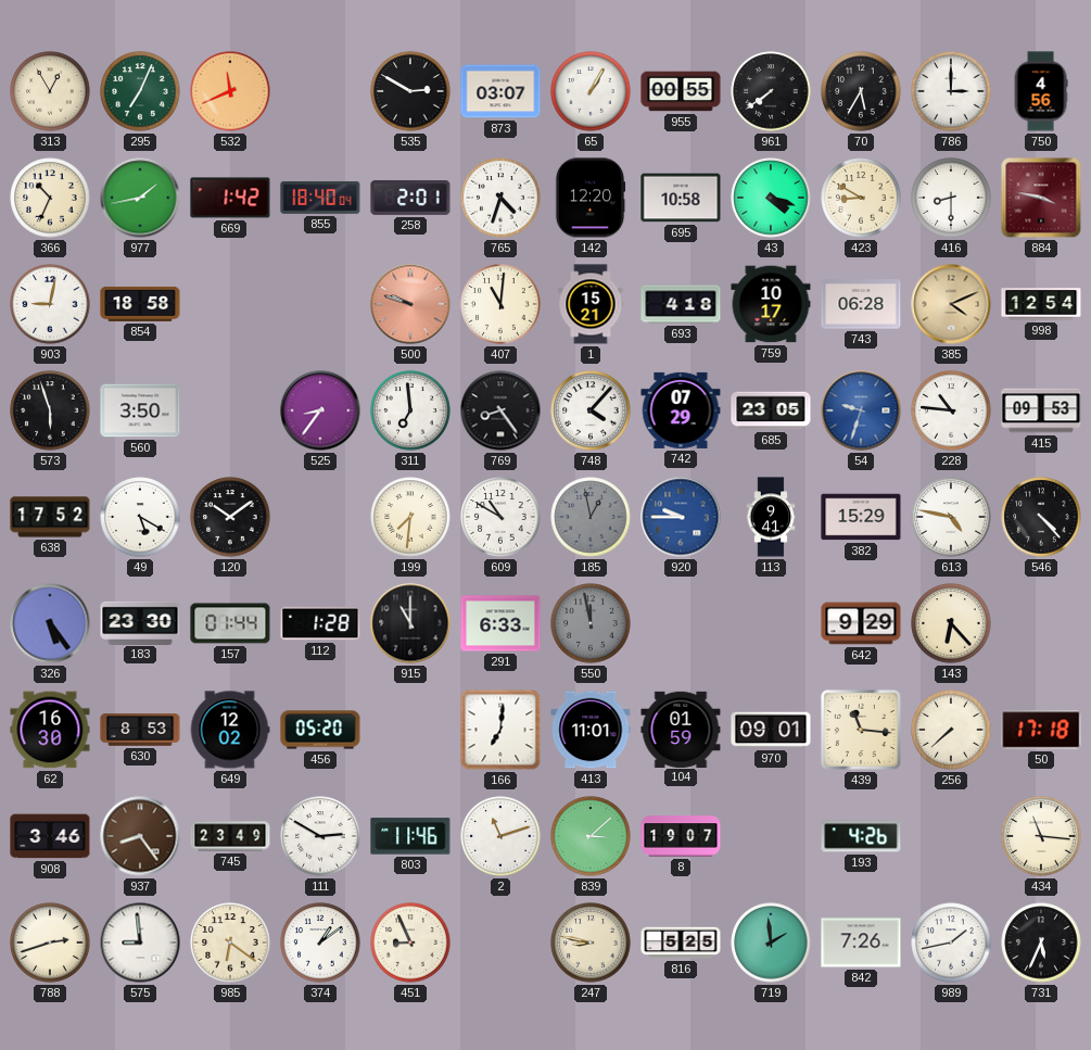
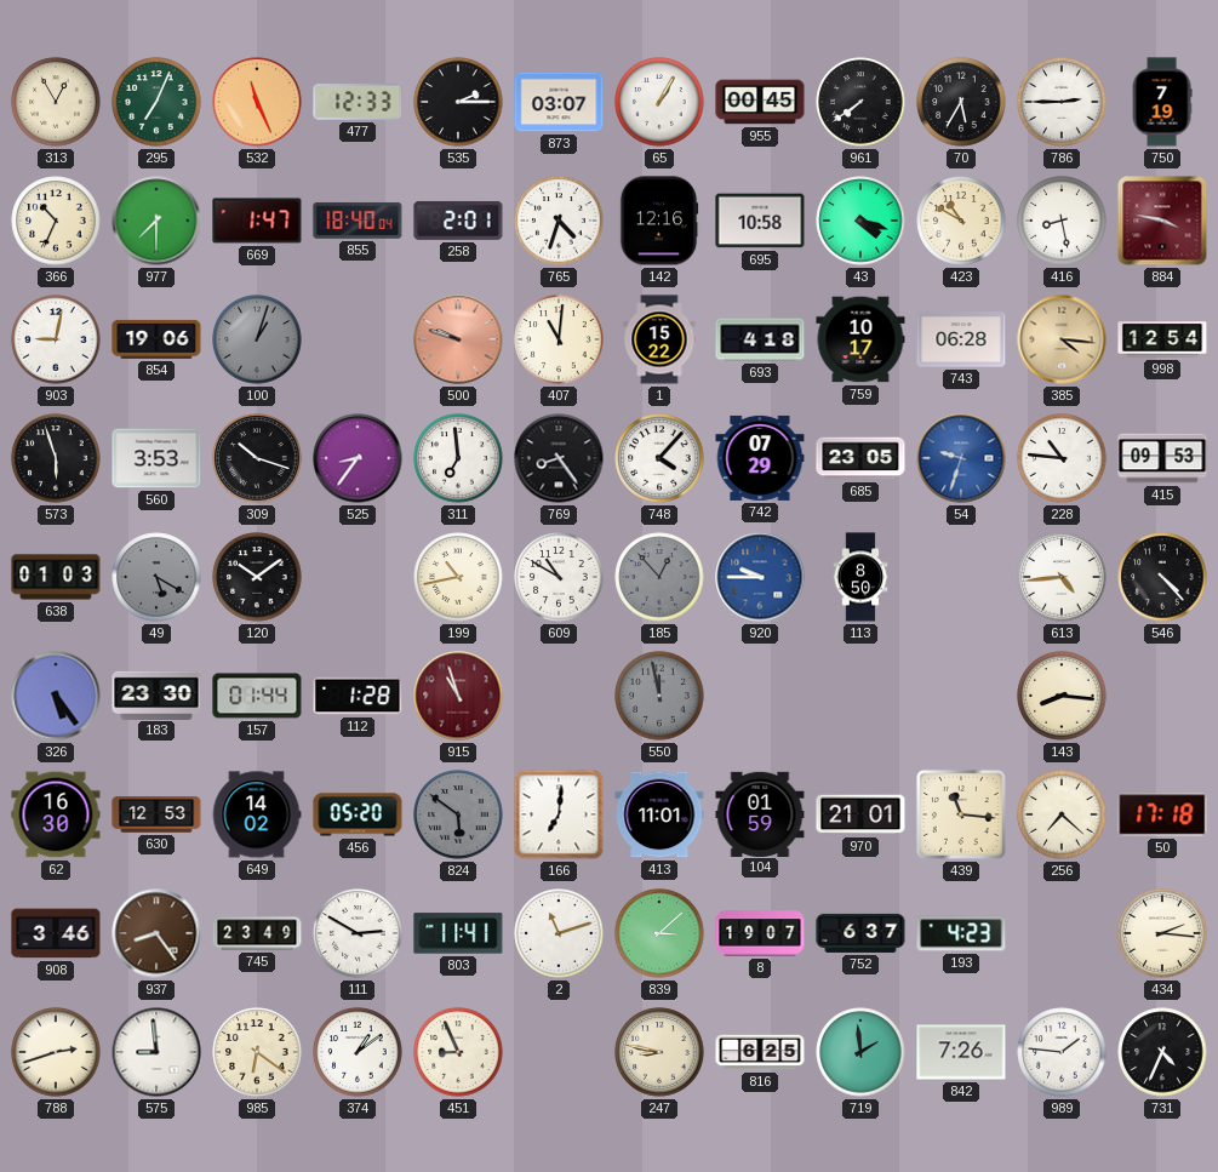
532: 11:41 -> 11:26 (257, 102)
477: none -> 12:33 (358, 103)
535: 2:50 -> 2:15 (458, 102)
955: 00:55 -> 00:45 (760, 102)
786: 3:00 -> 2:45 (1062, 102)
750: 4:56 -> 7:19 (1162, 102)
977: 1:43 -> 7:30 (156, 221)
669: 1:42 -> 1:47 (257, 221)
142: 12:20 -> 12:16 (659, 221)
423: 8:50 -> 10:50 (961, 221)
416: 8:30 -> 8:28 (1062, 221)
854: 18:58 -> 19:06 (156, 339)
100: none -> 1:03 (257, 339)
1: 15:21 -> 15:22 (659, 339)
385: 4:11 -> 4:16 (1062, 339)
560: 3:50 -> 3:53 (156, 458)
309: none -> 10:18 (257, 458)
638: 17:52 -> 01:03 (56, 577)
49 dial: white -> grey (156, 577)
199: 7:31 -> 10:43 (458, 577)
185: 12:58 -> 12:53 (659, 577)
113: 9:41 -> 8:50 (860, 577)
382: 15:29 -> none (861, 517)
613: 4:47 -> 4:44 (1062, 577)
915: 11:00 -> 10:57 (458, 696)
915 dial: black -> burgundy (458, 696)
291: 6:33 -> none (500, 623)
642: 9:29 -> none (861, 623)
143: 6:23 -> 8:16 (1062, 696)
630: 8:53 -> 12:53 (156, 814)
649: 12:02 -> 14:02 (257, 814)
824: none -> 5:51 (458, 814)
970: 09:01 -> 21:01 (860, 814)
256: 7:38 -> 7:22 (1062, 814)
803: 11:46 -> 11:41 (458, 933)
752: none -> 6:37 (860, 933)
193: 4:26 -> 4:23 (961, 933)
434: 11:16 -> 2:16 (1162, 933)
816: 5:25 -> 6:25 (760, 1052)
989: 1:43 -> 1:46 (1062, 1052)
731: 5:34 -> 4:34 (1162, 1052)
